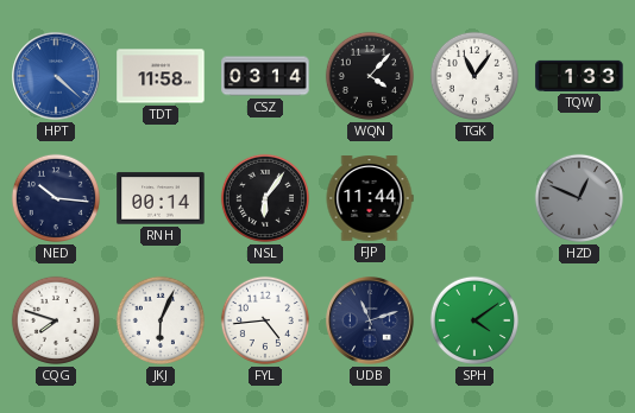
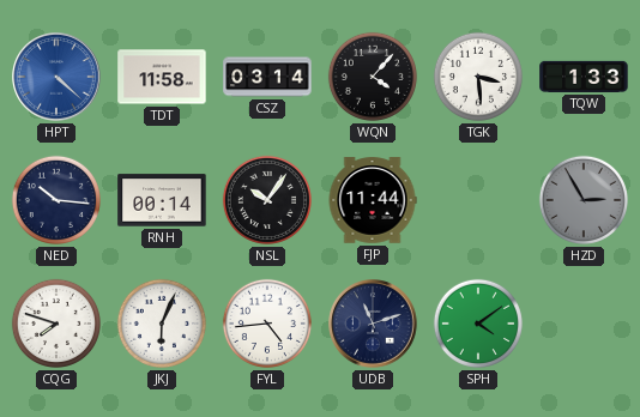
TGK: 11:06 -> 3:29 (478, 77)
NSL: 6:06 -> 10:06 (267, 200)
HZD: 12:49 -> 2:55 (584, 200)
